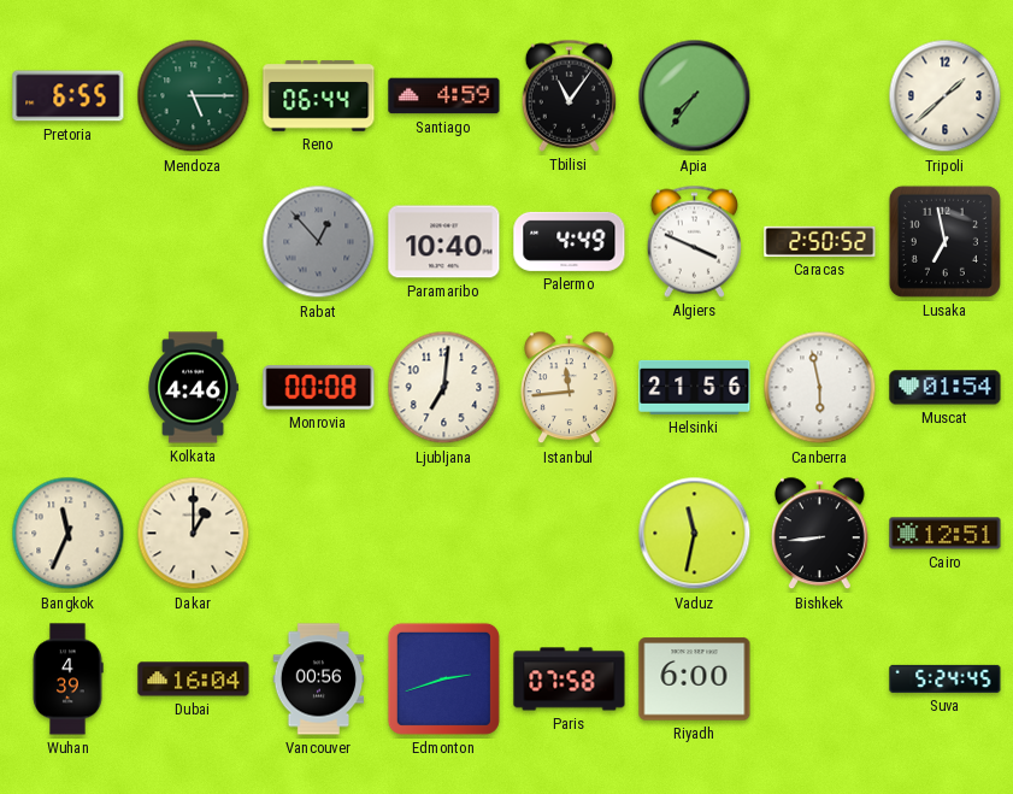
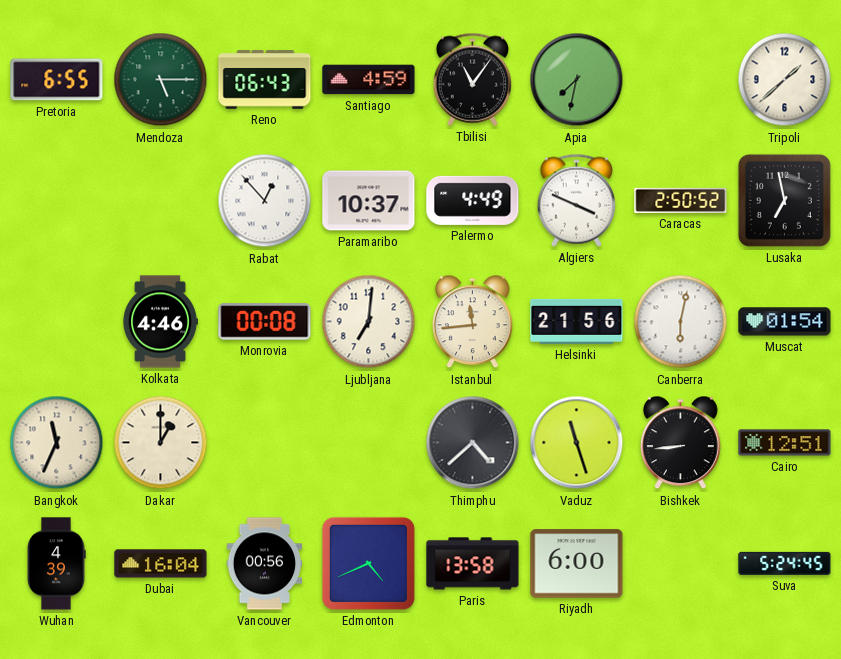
Reno: 06:44 -> 06:43 (265, 80)
Apia: 7:36 -> 7:32 (577, 80)
Rabat dial: grey -> white (265, 201)
Paramaribo: 10:40 -> 10:37 (369, 201)
Canberra: 5:58 -> 6:02 (681, 322)
Thimphu: none -> 4:38 (473, 443)
Vaduz: 11:32 -> 11:27 (577, 443)
Edmonton: 2:42 -> 4:41 (368, 563)
Paris: 07:58 -> 13:58 (473, 564)
